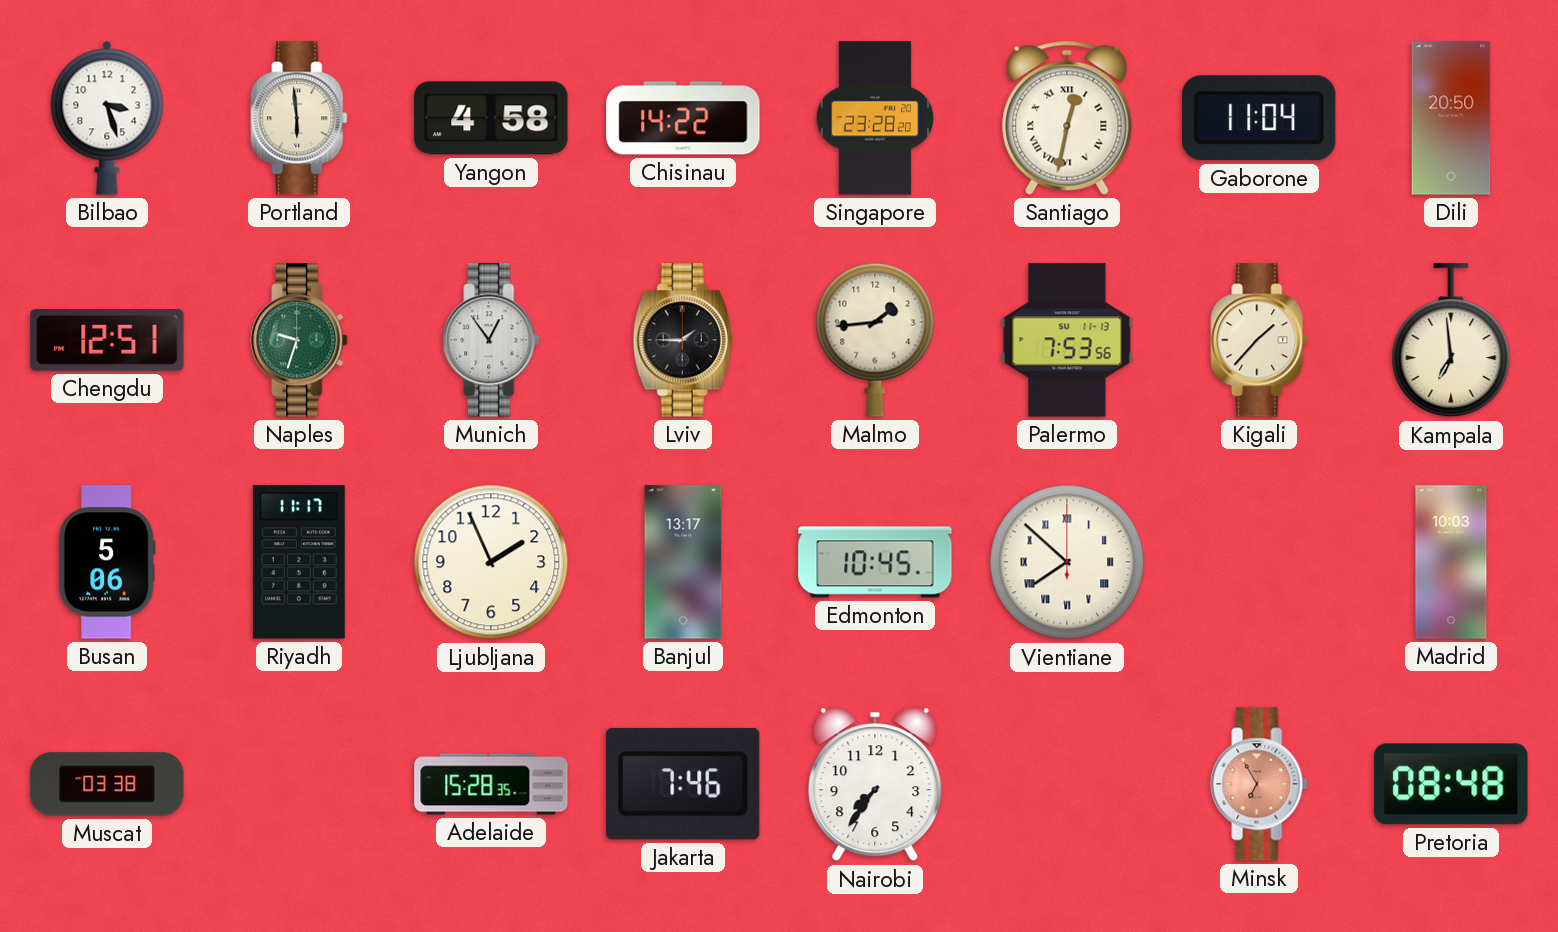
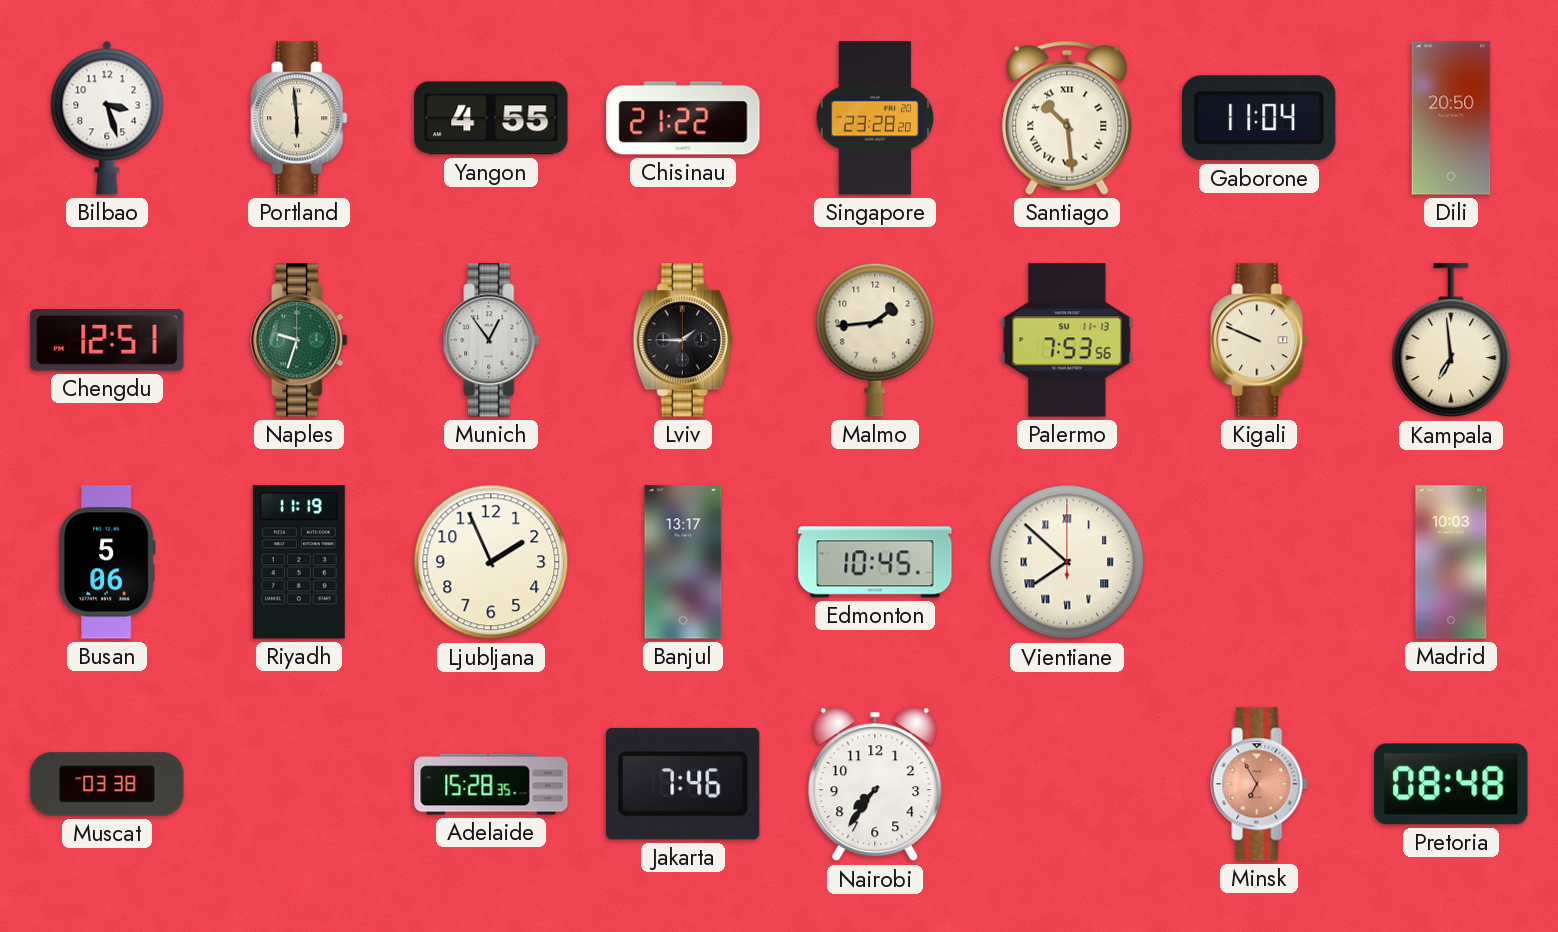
Yangon: 4:58 -> 4:55 (491, 118)
Chisinau: 14:22 -> 21:22 (683, 118)
Santiago: 12:32 -> 10:29 (1067, 118)
Kigali: 1:37 -> 9:49 (1259, 340)
Riyadh: 11:17 -> 11:19 (299, 562)
